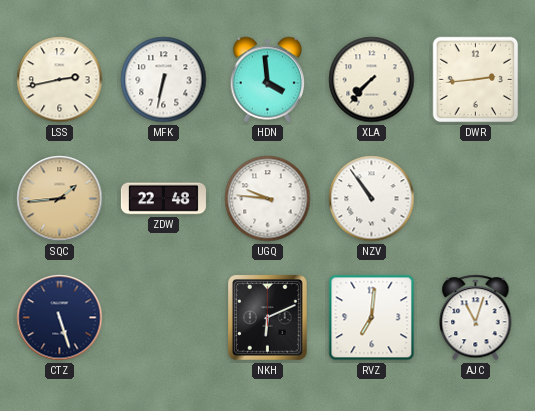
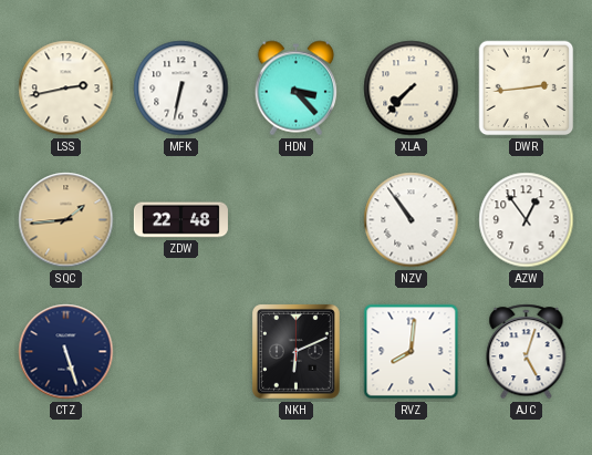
HDN: 3:59 -> 3:23 (297, 89)
UGQ: 9:46 -> none (268, 199)
AZW: none -> 12:54 (527, 220)
RVZ: 7:01 -> 8:01 (412, 352)
AJC: 11:03 -> 5:03 (527, 352)
